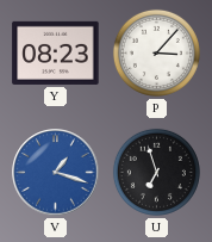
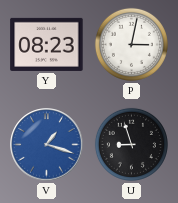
P: 3:07 -> 3:02 (131, 44)
U: 6:57 -> 8:57 (131, 144)
